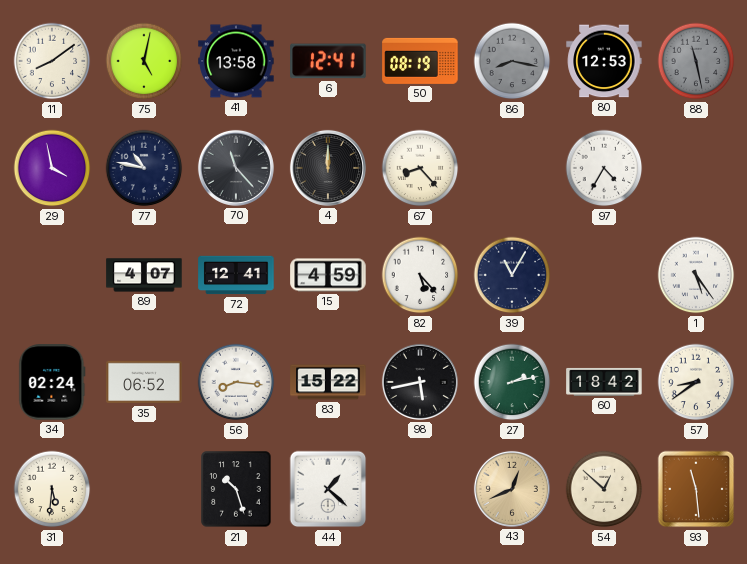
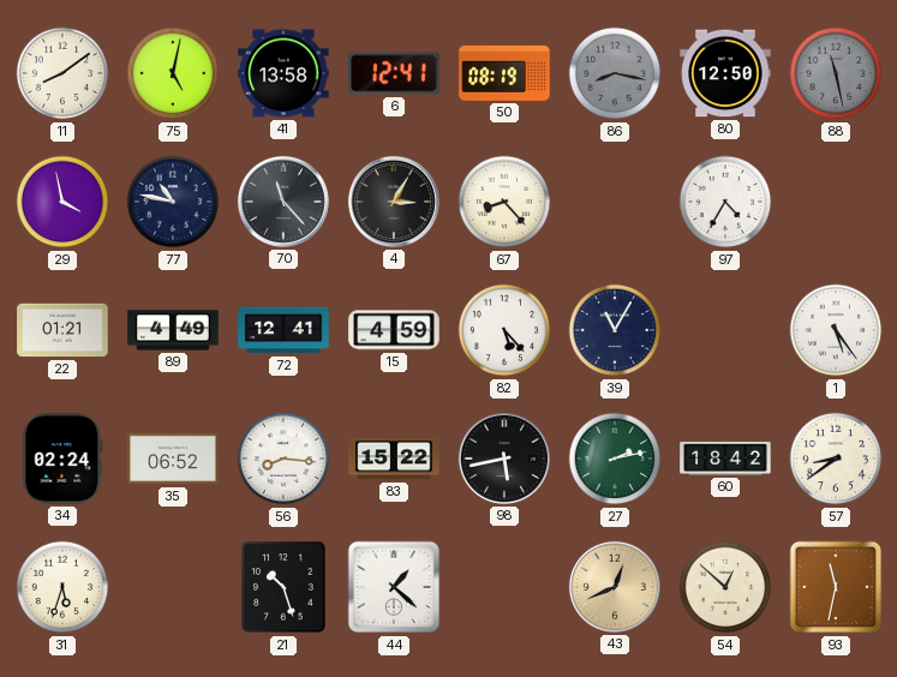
80: 12:53 -> 12:50 (725, 73)
4: 12:00 -> 3:05 (394, 202)
22: none -> 01:21 (62, 330)
89: 4:07 -> 4:49 (173, 330)
31: 5:31 -> 5:33 (62, 587)
93: 11:29 -> 11:32 (836, 587)
